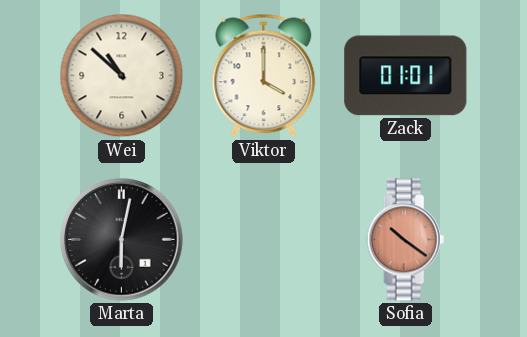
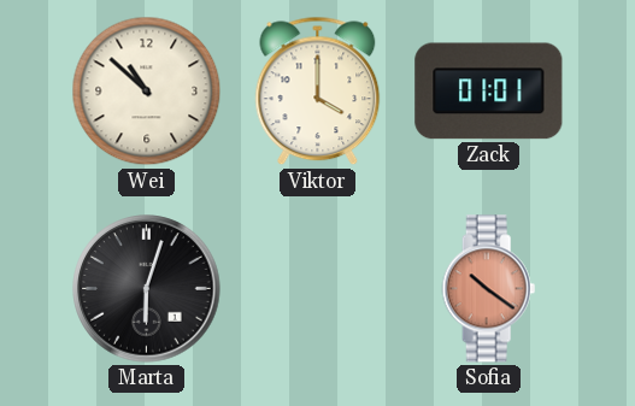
Marta: 6:02 -> 6:03 (147, 289)
